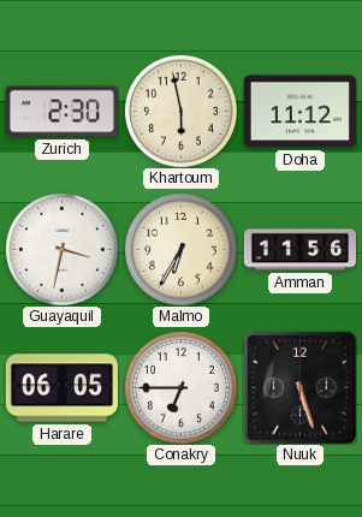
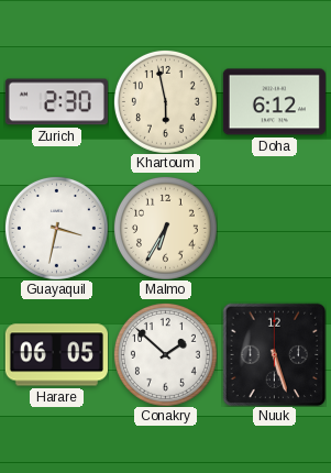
Doha: 11:12 -> 6:12 (274, 102)
Amman: 11:56 -> none (299, 250)
Conakry: 6:45 -> 1:52 (165, 354)
